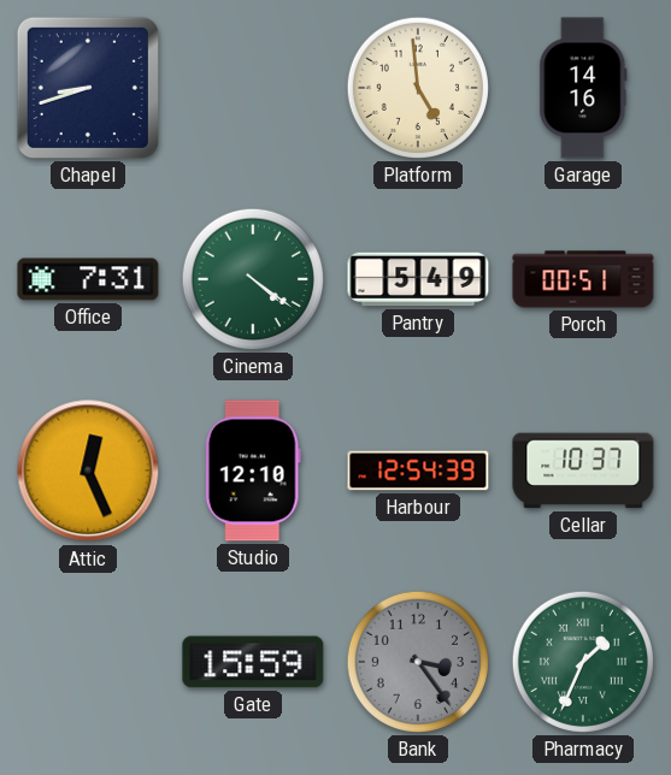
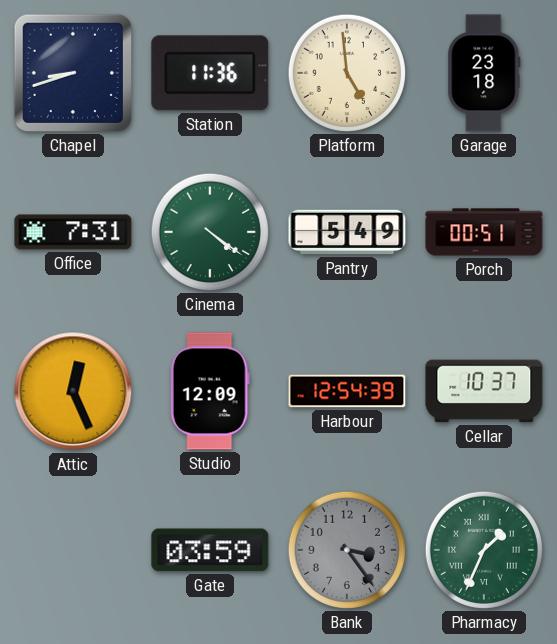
Station: none -> 11:36 (210, 73)
Garage: 14:16 -> 23:18 (484, 73)
Studio: 12:10 -> 12:09 (210, 391)
Gate: 15:59 -> 03:59 (210, 550)
